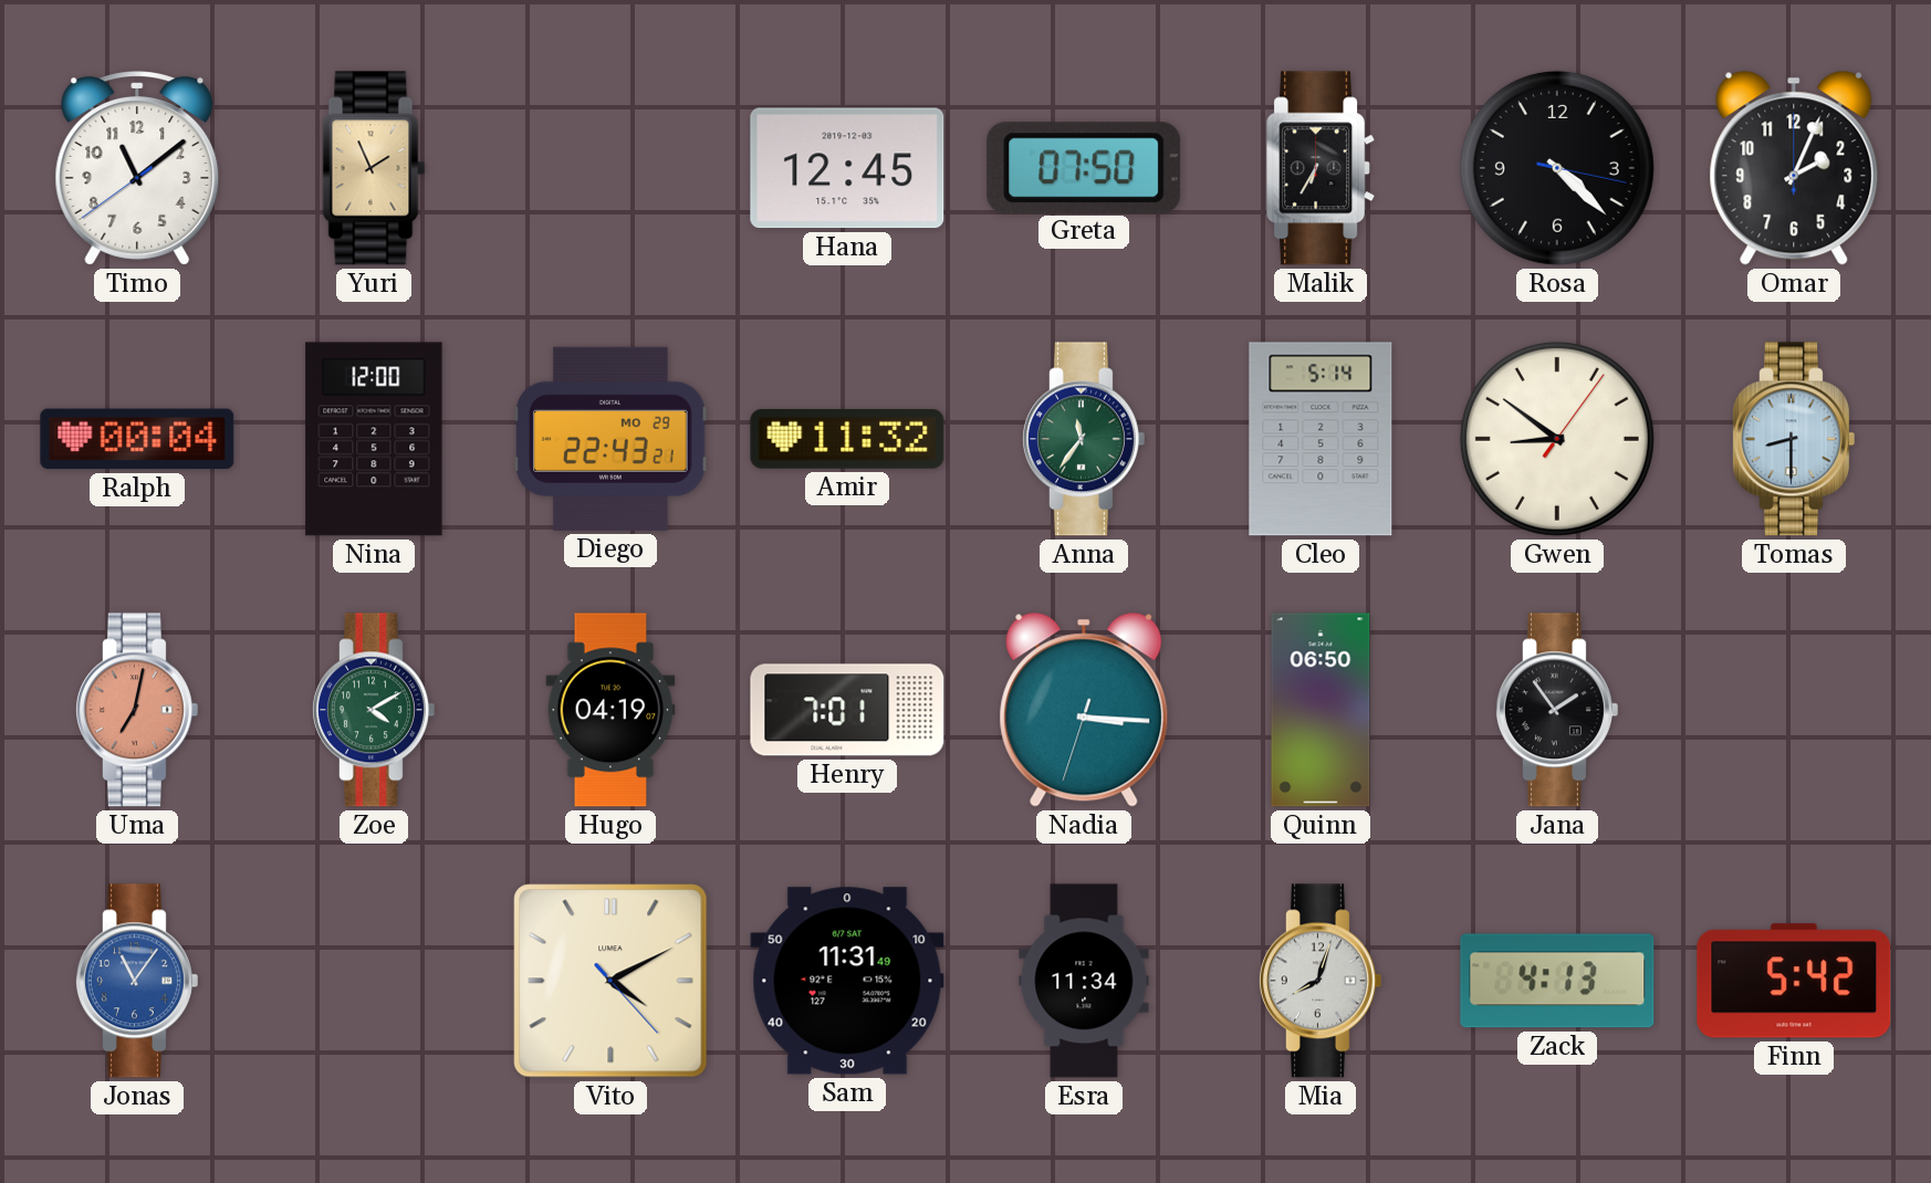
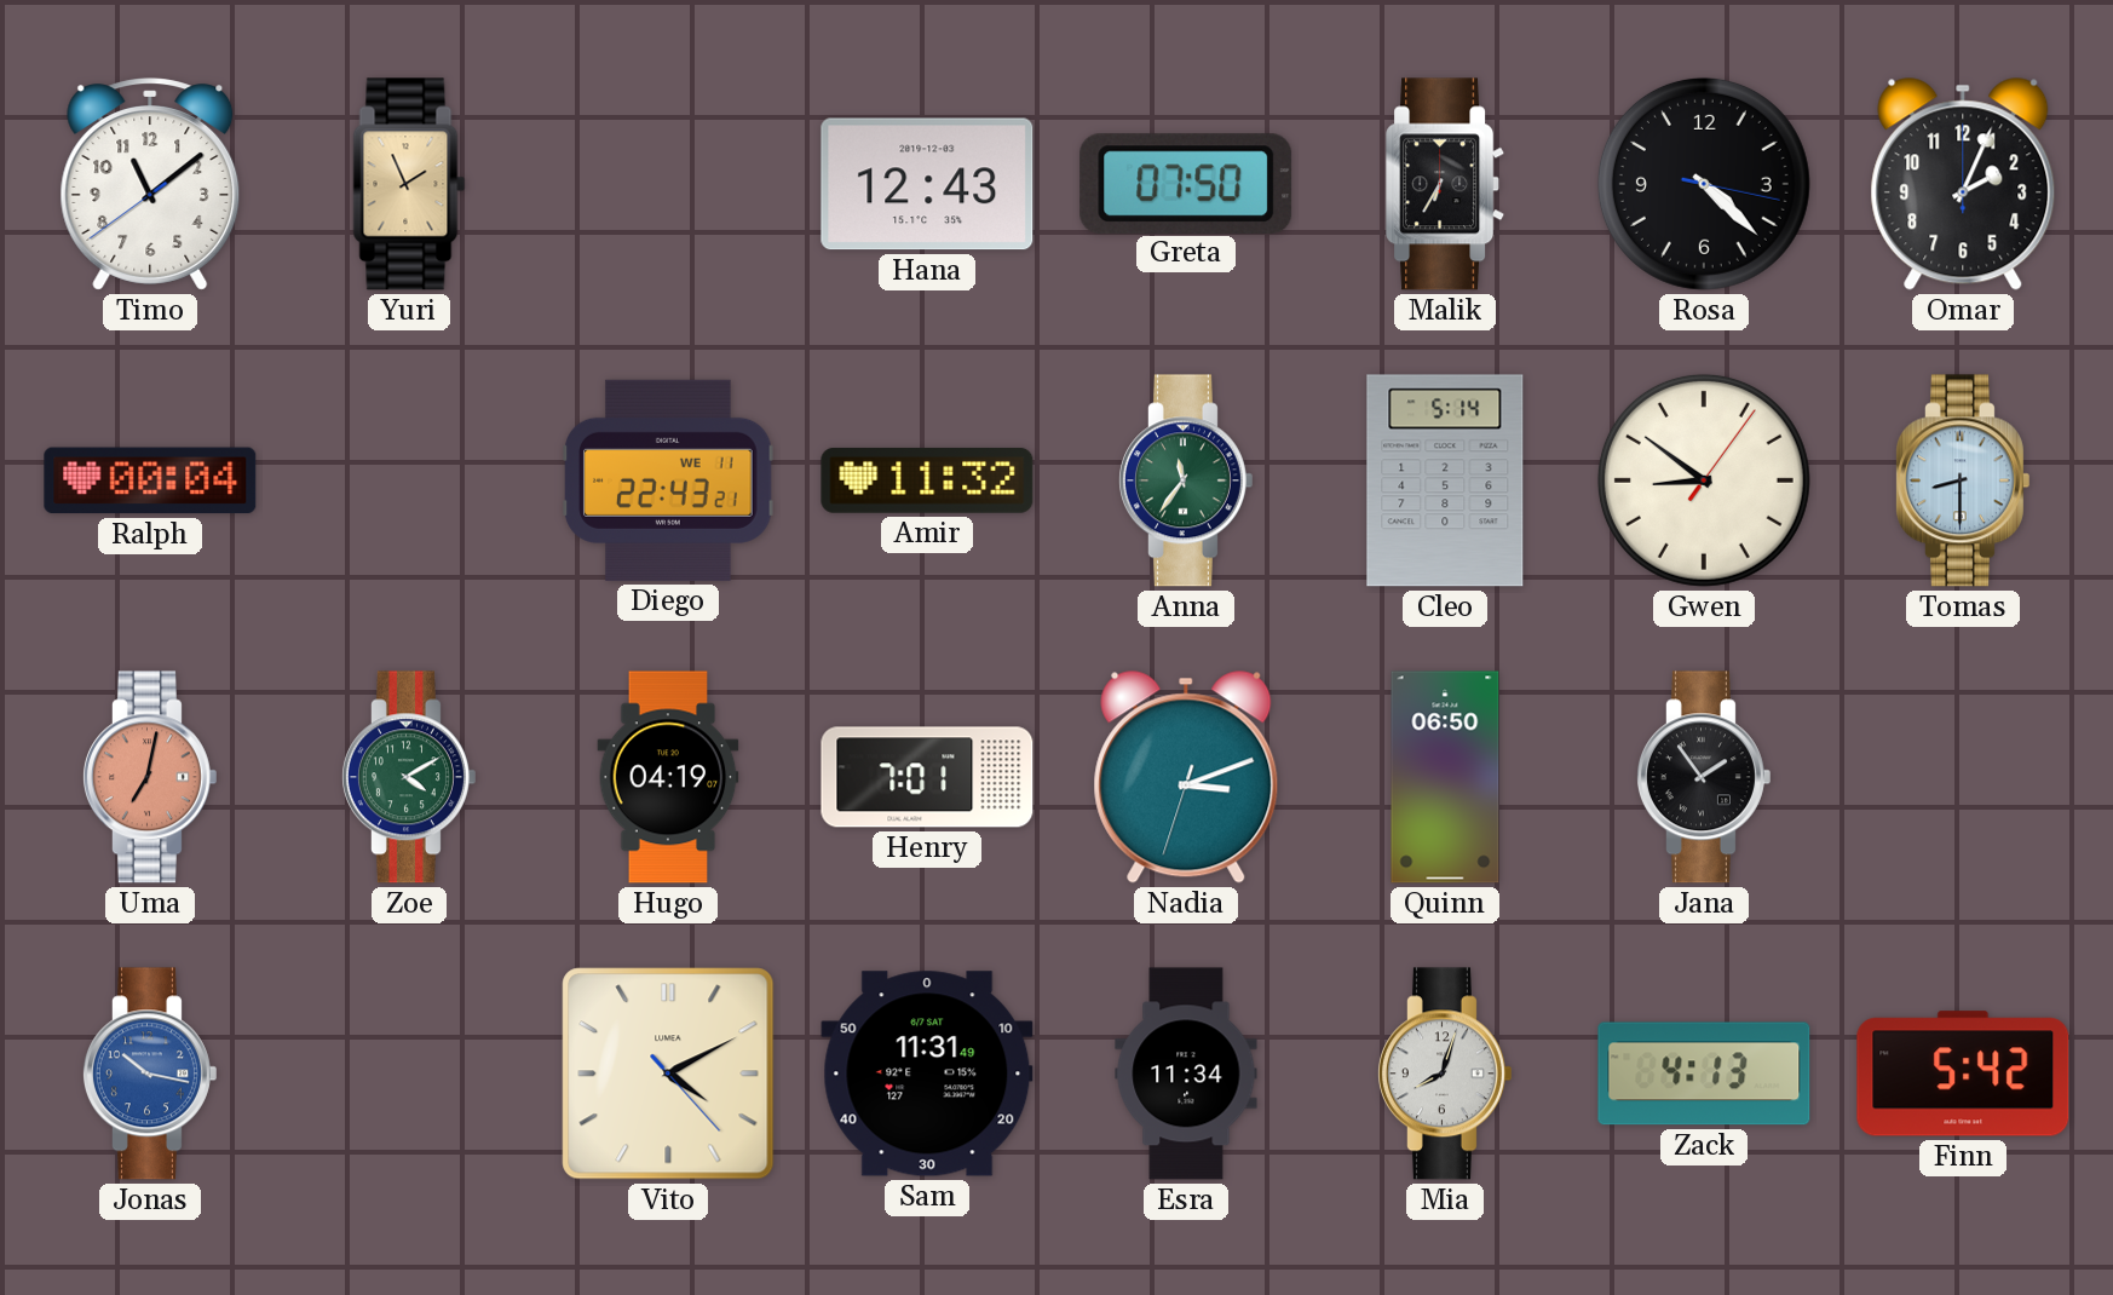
Hana: 12:45 -> 12:43 (927, 184)
Nina: 12:00 -> none (374, 439)
Diego date: MO 29 -> WE 11 (668, 480)
Nadia: 3:15 -> 3:11 (1186, 777)
Jonas: 11:06 -> 10:17 (149, 1074)
